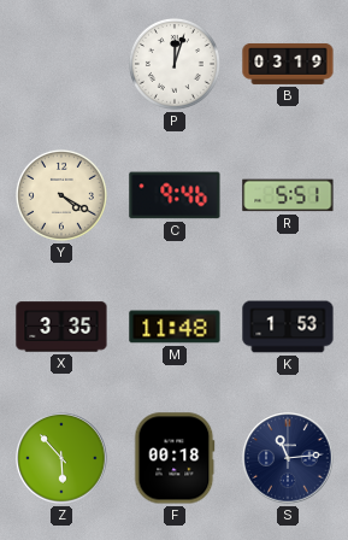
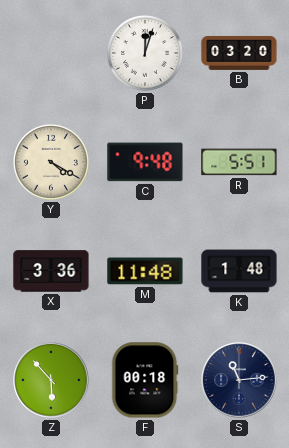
B: 03:19 -> 03:20 (239, 53)
C: 9:46 -> 9:48 (145, 162)
X: 3:35 -> 3:36 (51, 271)
K: 1:53 -> 1:48 (239, 271)
